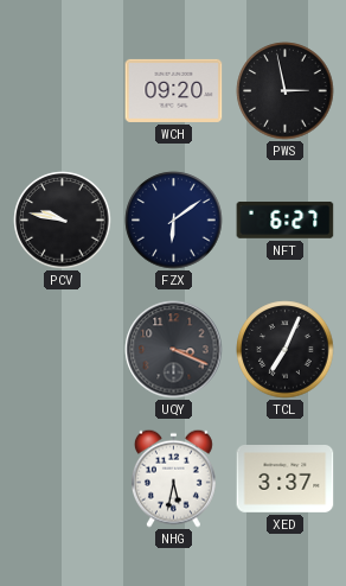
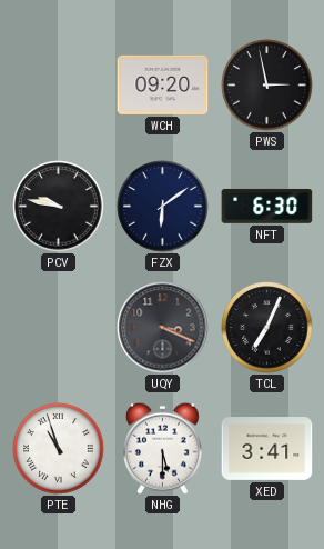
NFT: 6:27 -> 6:30 (267, 206)
PTE: none -> 10:57 (59, 449)
NHG: 5:32 -> 5:30 (162, 448)
XED: 3:37 -> 3:41 (267, 449)
